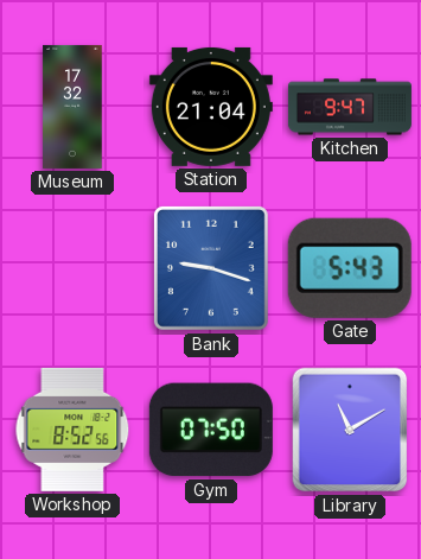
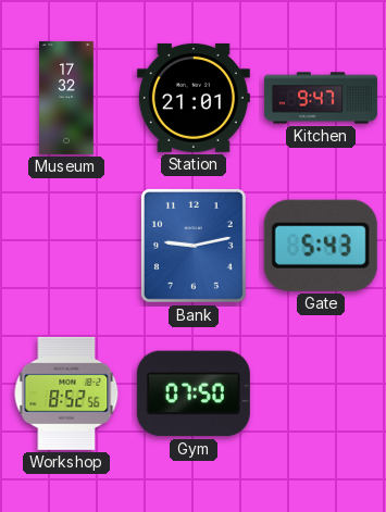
Station: 21:04 -> 21:01 (194, 98)
Bank: 9:18 -> 9:13 (194, 246)
Library: 11:10 -> none (350, 430)
